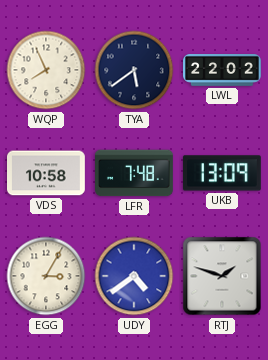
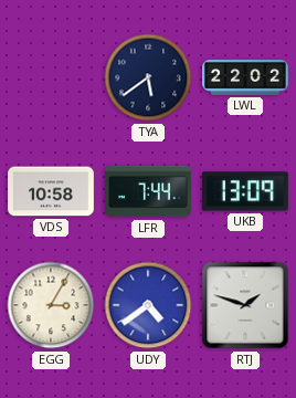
WQP: 7:56 -> none (46, 70)
LFR: 7:48 -> 7:44 (149, 191)
